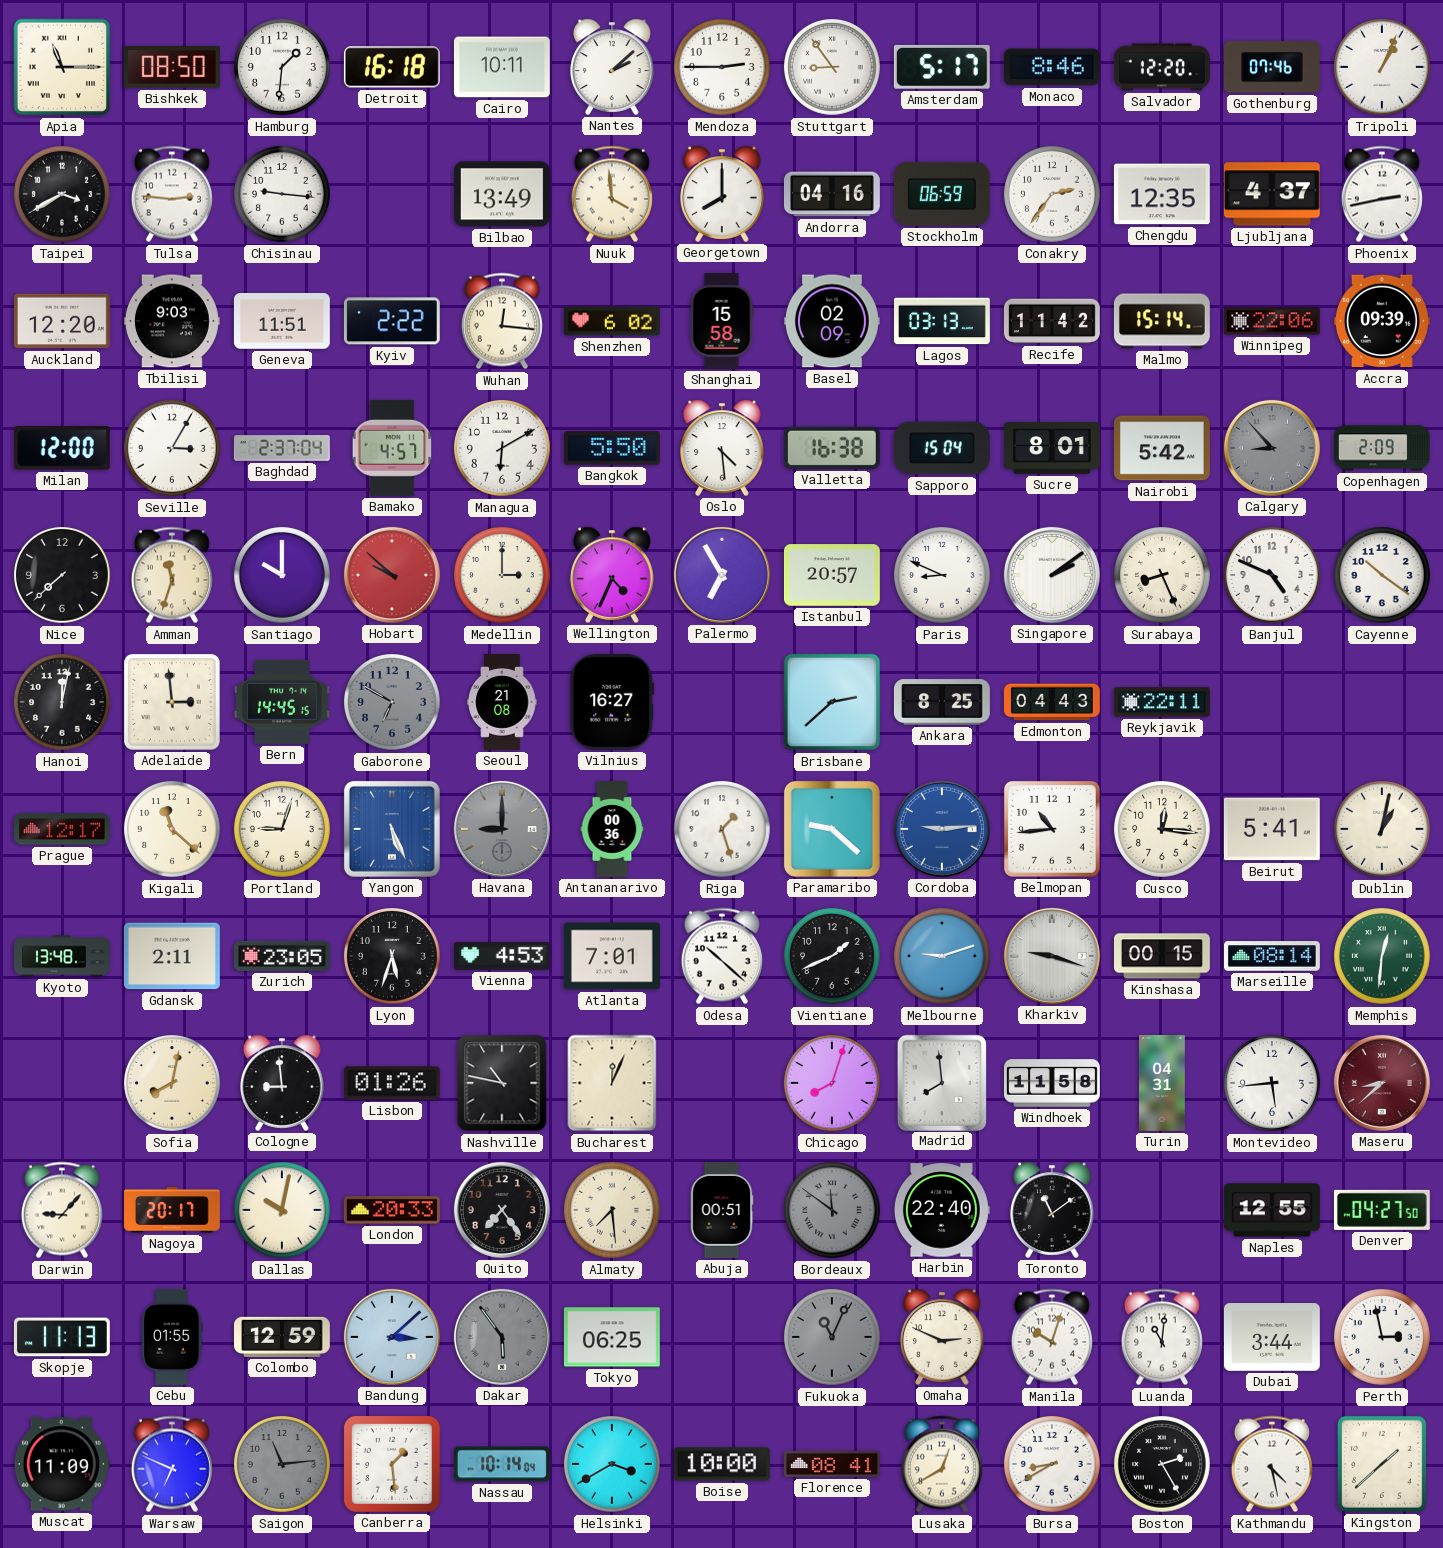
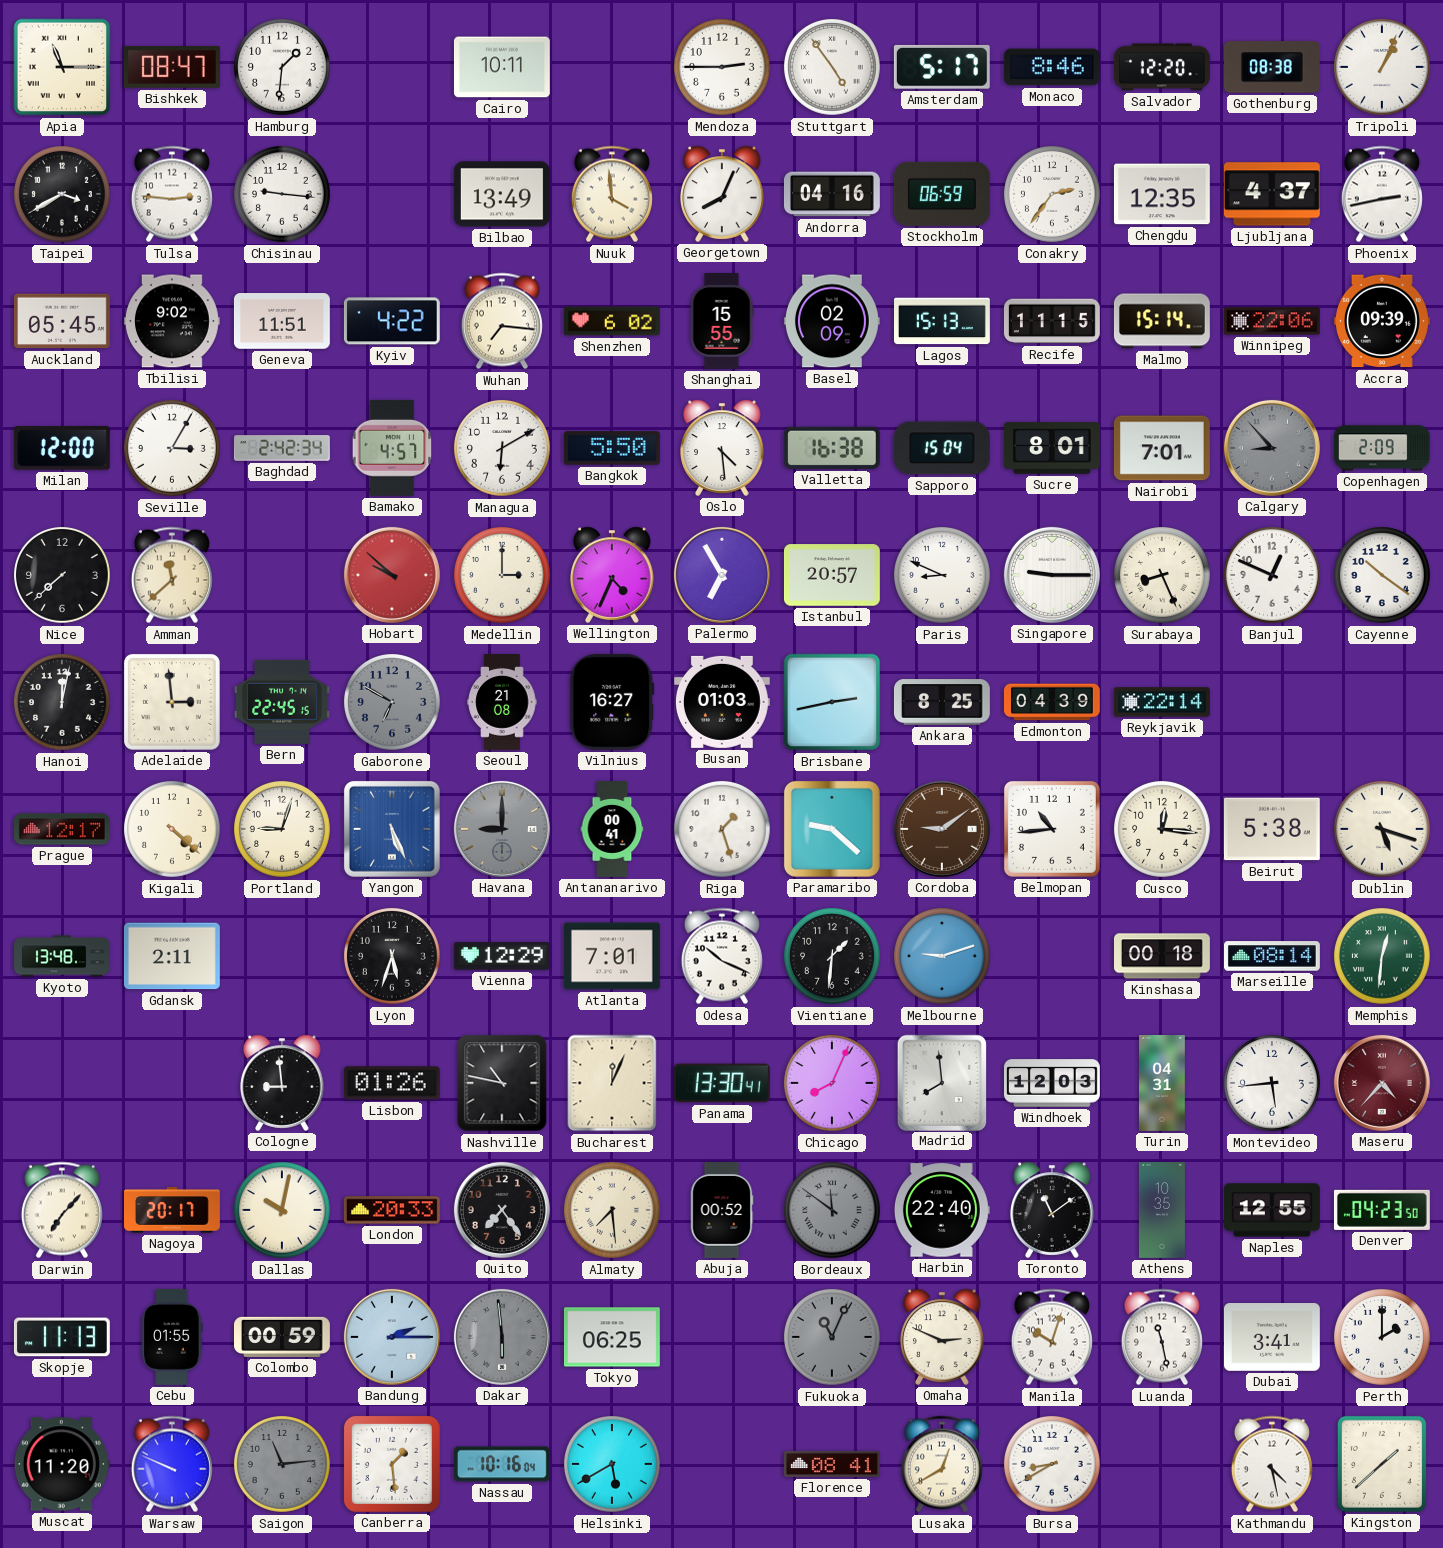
Bishkek: 08:50 -> 08:47 (172, 67)
Detroit: 16:18 -> none (392, 67)
Nantes: 2:08 -> none (612, 67)
Stuttgart: 8:54 -> 4:54 (833, 68)
Gothenburg: 07:46 -> 08:38 (1272, 67)
Georgetown: 8:00 -> 8:04 (722, 194)
Auckland: 12:20 -> 05:45 (62, 321)
Tbilisi: 9:03 -> 9:02 (172, 321)
Kyiv: 2:22 -> 4:22 (392, 321)
Wuhan: 12:16 -> 7:16 (502, 321)
Shanghai: 15:58 -> 15:55 (722, 322)
Lagos: 03:13 -> 15:13 (943, 321)
Recife: 11:42 -> 11:15 (1052, 321)
Baghdad: 2:37 -> 2:42 (282, 448)
Nairobi: 5:42 -> 7:01 (1162, 448)
Amman: 11:33 -> 11:38 (172, 575)
Santiago: 10:00 -> none (283, 576)
Singapore: 2:09 -> 9:15 (1052, 575)
Banjul: 4:49 -> 12:49 (1273, 576)
Bern: 14:45 -> 22:45 (282, 702)
Busan: none -> 01:03 (722, 702)
Brisbane: 2:38 -> 2:43 (832, 702)
Edmonton: 04:43 -> 04:39 (1052, 702)
Reykjavik: 22:11 -> 22:14 (1162, 702)
Kigali: 11:22 -> 4:22 (173, 830)
Antananarivo: 00:36 -> 00:41 (612, 830)
Cordoba: 9:14 -> 9:09 (942, 829)
Cordoba dial: blue -> brown (942, 829)
Beirut: 5:41 -> 5:38 (1272, 829)
Dublin: 1:02 -> 5:18 (1383, 830)
Zurich: 23:05 -> none (283, 956)
Vienna: 4:53 -> 12:29 (502, 956)
Odesa: 10:22 -> 10:19 (722, 956)
Vientiane: 1:41 -> 1:31 (833, 957)
Kharkiv: 9:18 -> none (1052, 956)
Kinshasa: 00:15 -> 00:18 (1163, 956)
Sofia: 8:02 -> none (173, 1084)
Panama: none -> 13:30 (722, 1083)
Chicago: 8:03 -> 8:04 (833, 1084)
Windhoek: 11:58 -> 12:03 (1053, 1083)
Maseru: 8:38 -> 4:37 (1382, 1083)
Darwin: 9:07 -> 7:07 (62, 1210)
Abuja: 00:51 -> 00:52 (722, 1211)
Athens: none -> 10:35 (1162, 1211)
Denver: 04:27 -> 04:23 (1382, 1210)
Colombo: 12:59 -> 00:59 (283, 1337)
Bandung: 3:08 -> 2:15 (392, 1337)
Dakar: 5:54 -> 5:59 (502, 1337)
Luanda: 11:01 -> 11:28 (1162, 1337)
Dubai: 3:44 -> 3:41 (1272, 1337)
Perth: 2:58 -> 2:00 (1383, 1338)
Muscat: 11:09 -> 11:20 (62, 1464)
Warsaw: 6:49 -> 9:49 (172, 1464)
Nassau: 10:14 -> 10:16 (502, 1464)
Helsinki: 3:40 -> 5:40 (613, 1465)
Boise: 10:00 -> none (722, 1464)
Boston: 2:25 -> none (1163, 1465)
